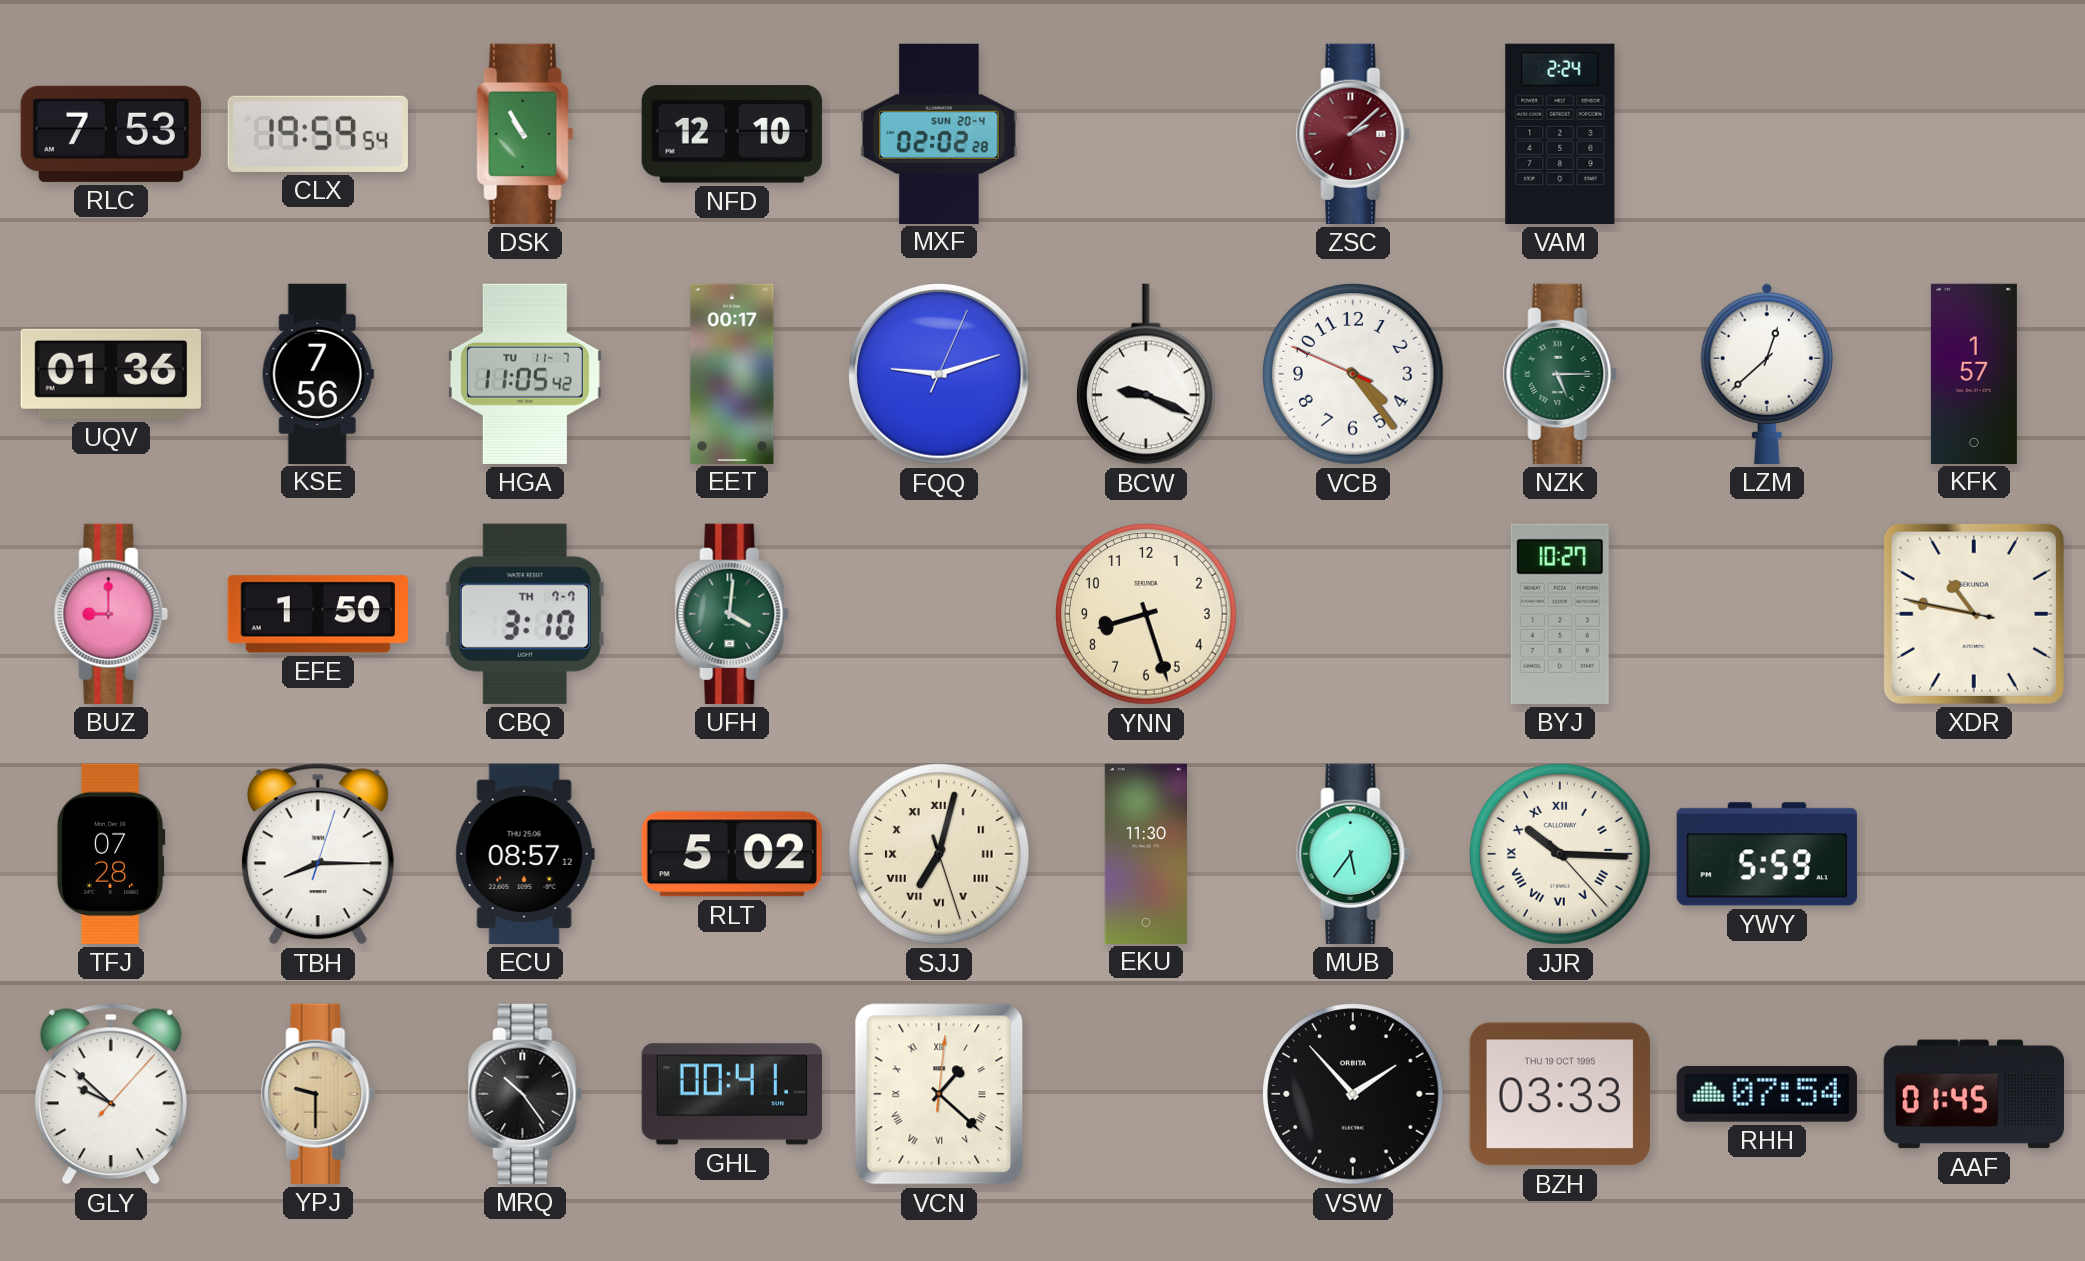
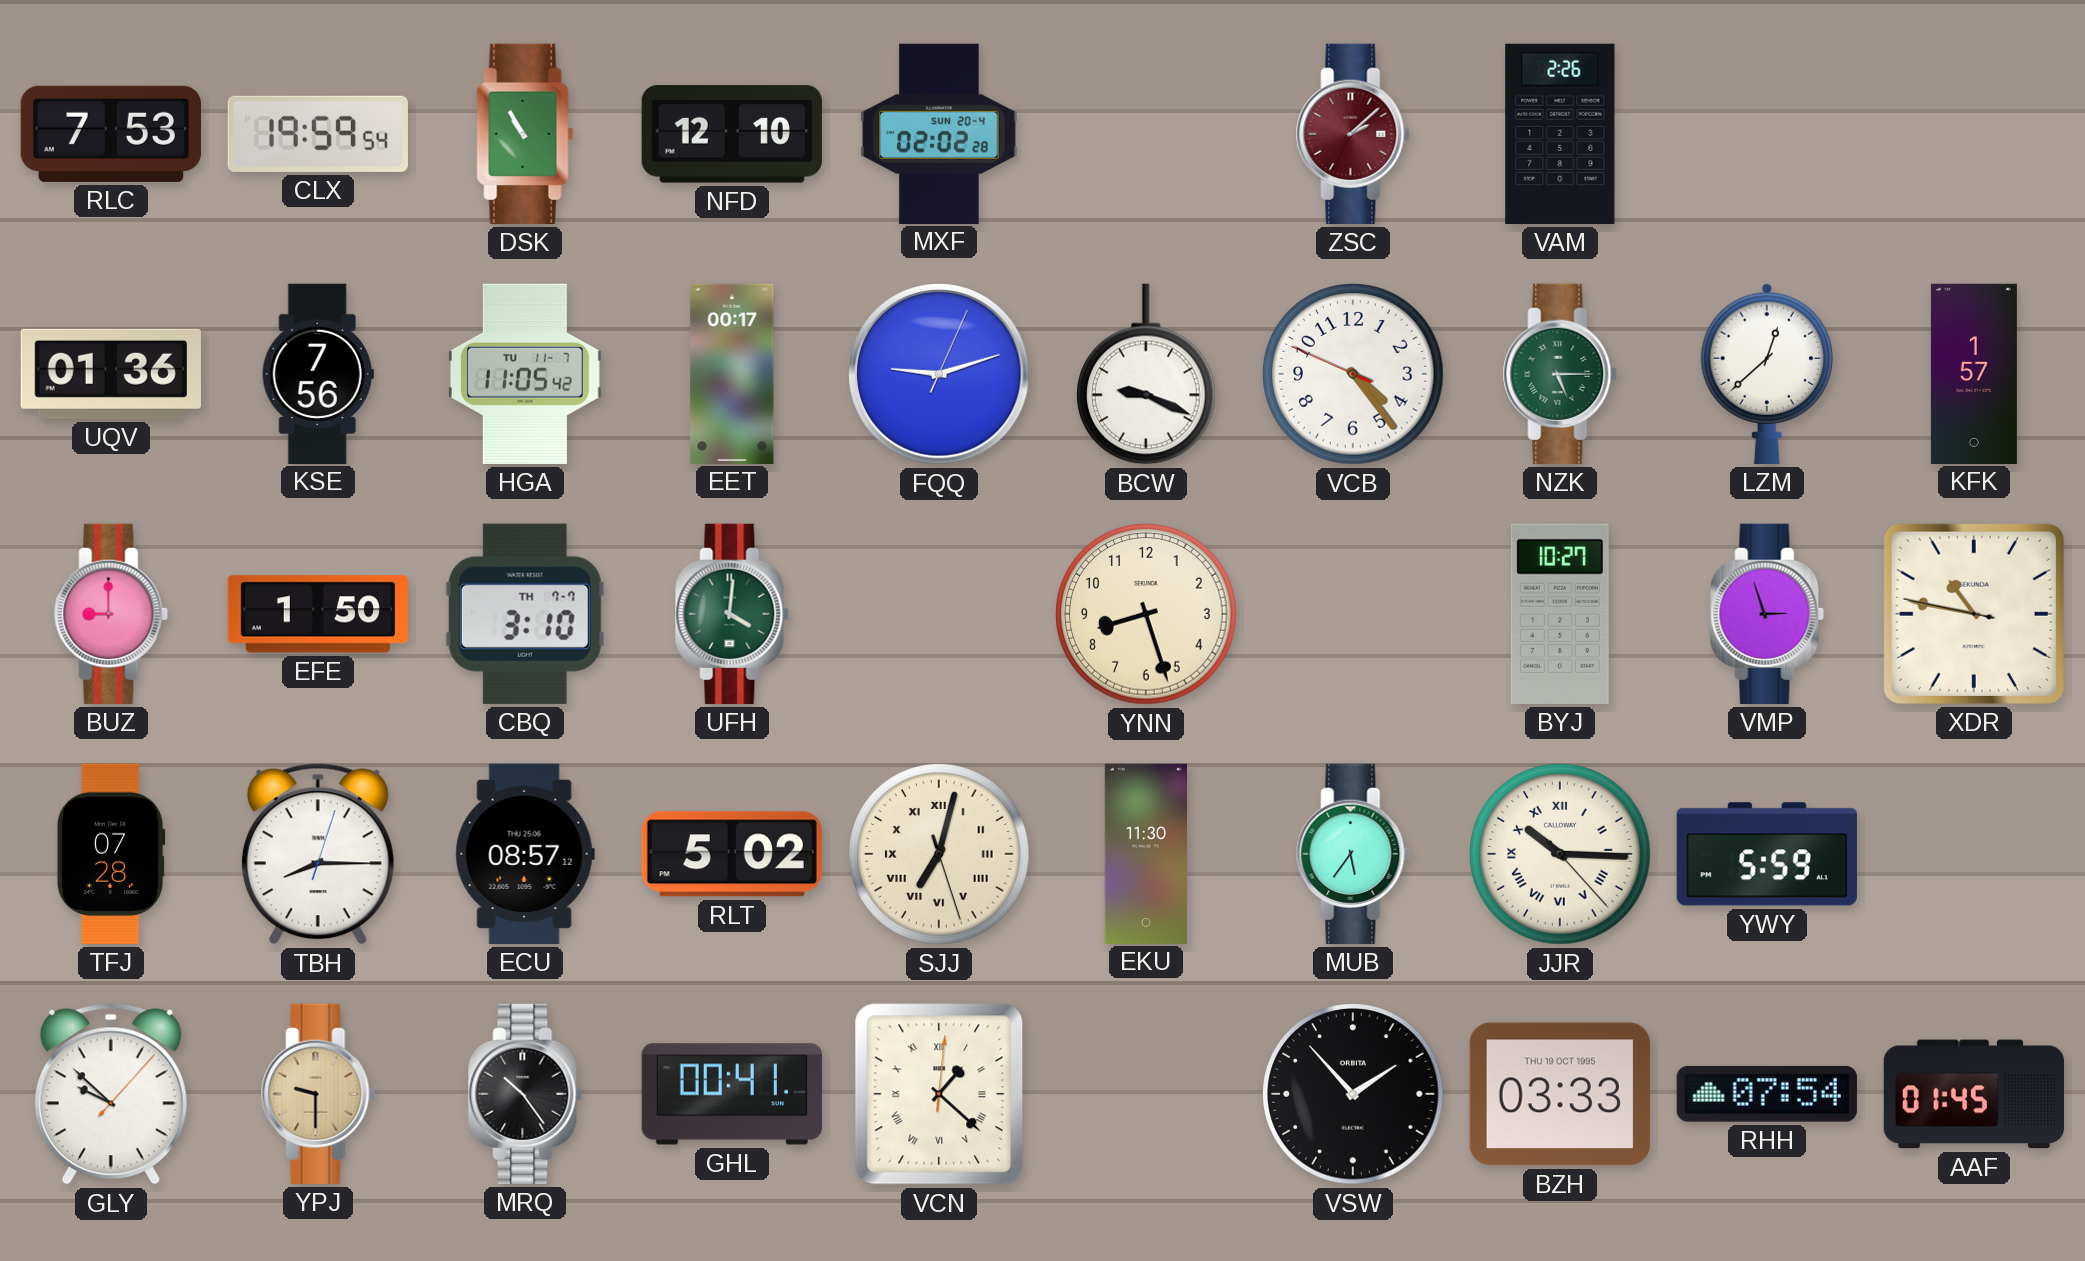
VAM: 2:24 -> 2:26 (1560, 134)
VMP: none -> 2:57 (1767, 614)
